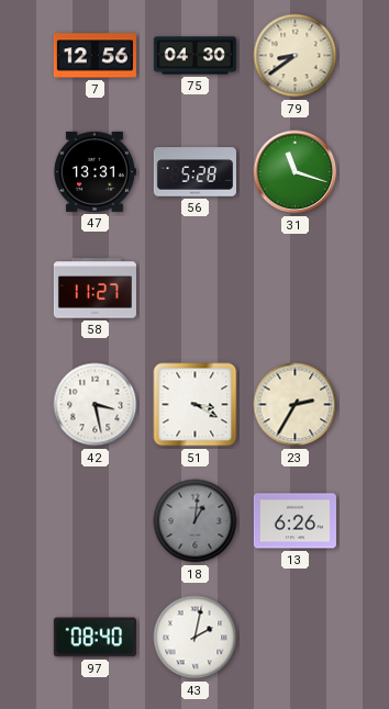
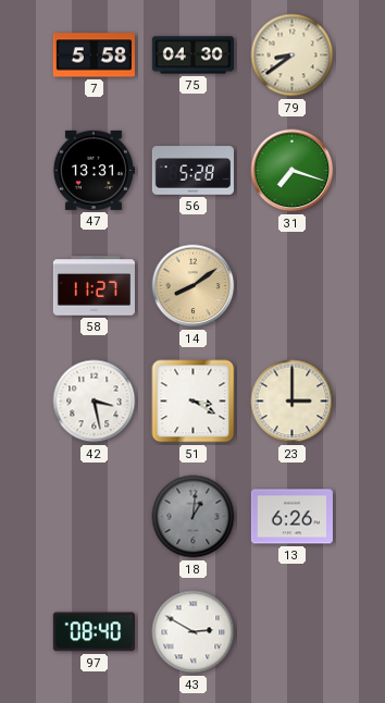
7: 12:56 -> 5:58 (94, 55)
31: 11:18 -> 7:18 (293, 171)
14: none -> 8:09 (194, 286)
23: 2:35 -> 3:00 (293, 402)
43: 2:02 -> 2:50 (194, 632)
